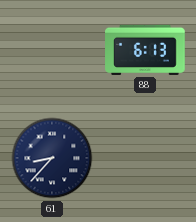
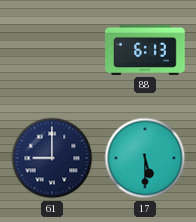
61: 8:37 -> 9:00 (52, 158)
17: none -> 5:30 (145, 158)
